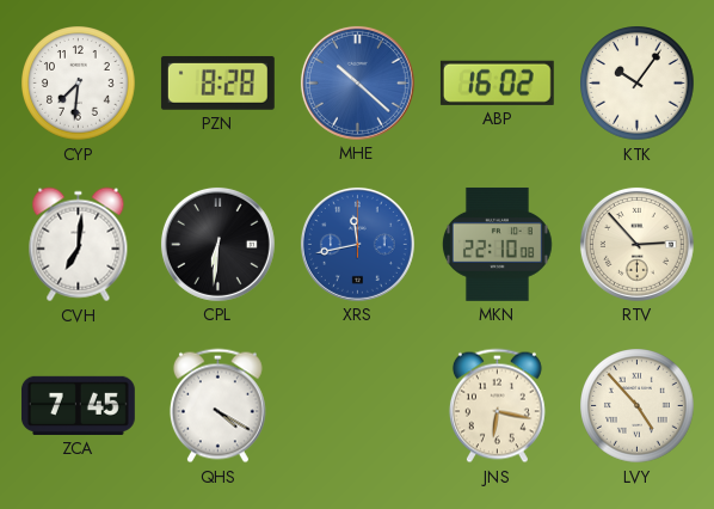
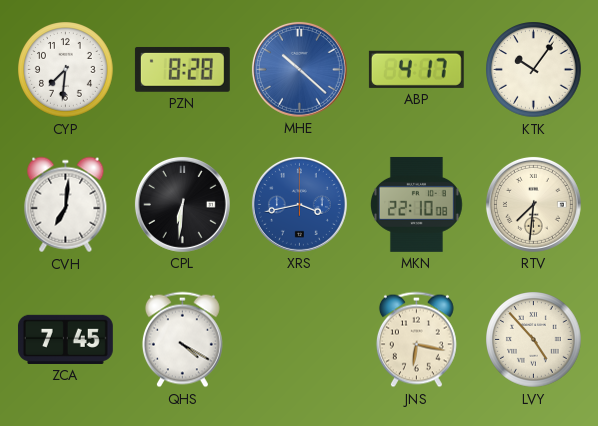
ABP: 16:02 -> 4:17 (416, 69)
XRS: 11:43 -> 3:43 (299, 204)
RTV: 2:53 -> 7:31 (533, 204)
